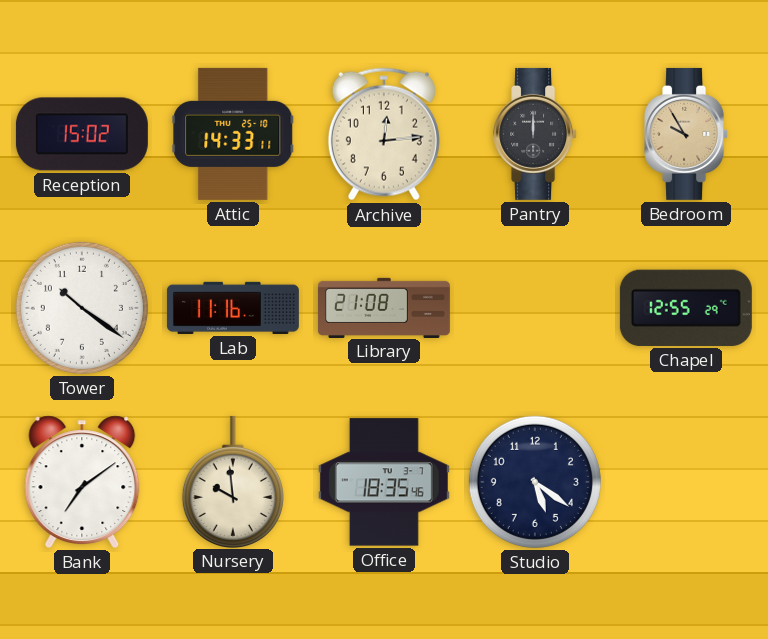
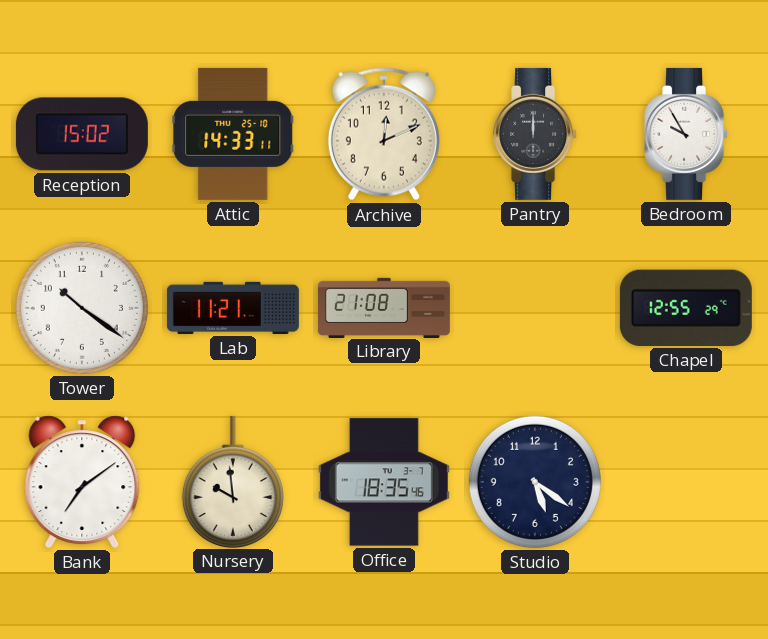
Archive: 12:14 -> 12:11 (384, 134)
Bedroom dial: champagne -> white (687, 134)
Lab: 11:16 -> 11:21 (233, 308)
